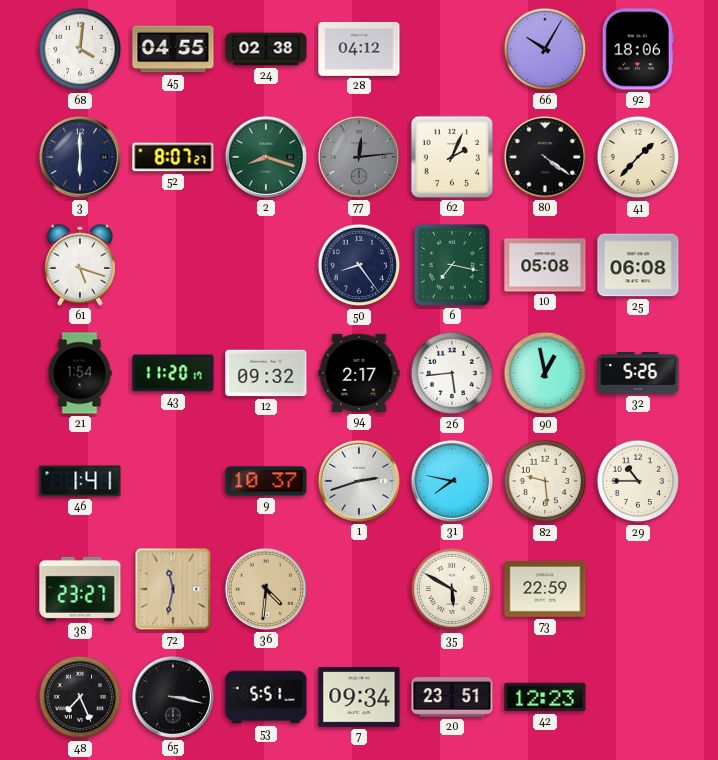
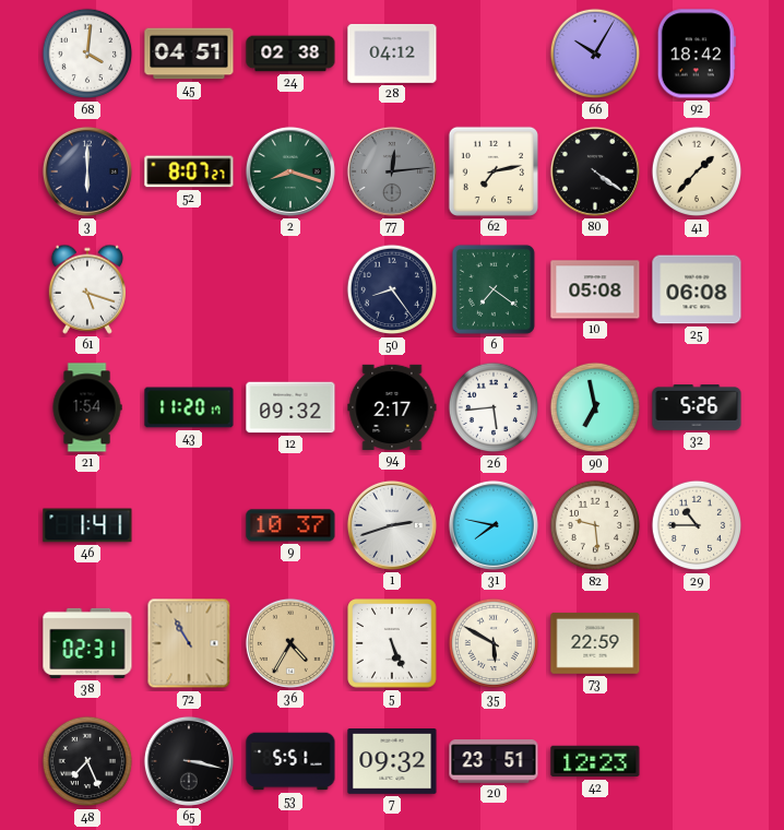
45: 04:55 -> 04:51 (189, 54)
92: 18:06 -> 18:42 (697, 54)
62: 2:04 -> 7:13 (494, 171)
6: 7:17 -> 7:21 (494, 289)
90: 12:58 -> 6:58 (595, 407)
38: 23:27 -> 02:31 (87, 643)
72: 11:32 -> 10:55 (189, 643)
36: 4:31 -> 4:35 (290, 643)
5: none -> 5:26 (392, 643)
7: 09:34 -> 09:32 (392, 762)
